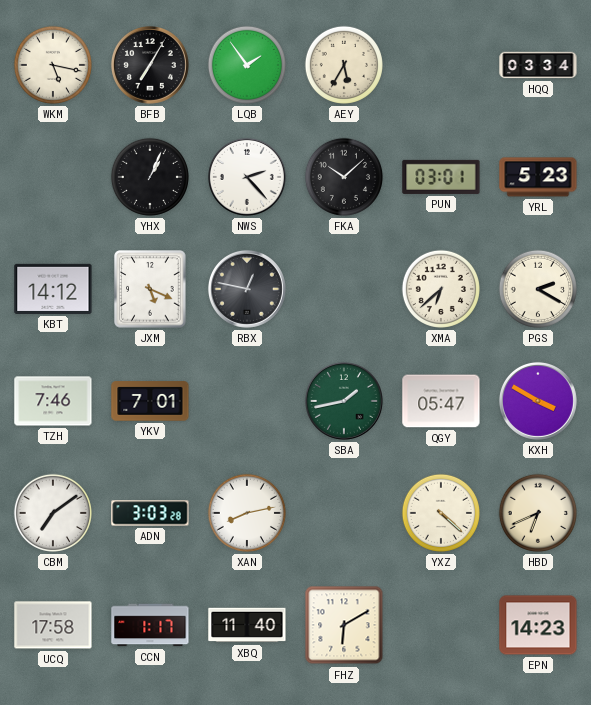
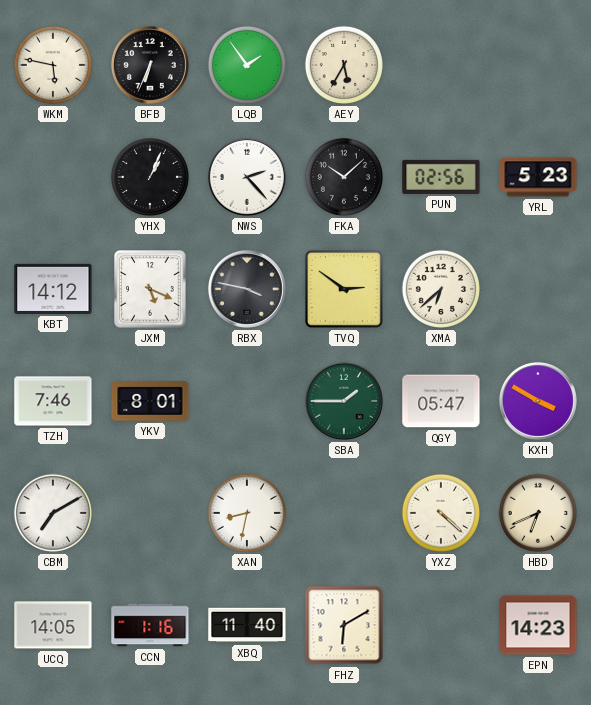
WKM: 5:17 -> 5:47 (53, 65)
BFB: 7:05 -> 6:34 (150, 65)
HQQ: 03:34 -> none (538, 65)
PUN: 03:01 -> 02:56 (441, 177)
RBX: 12:47 -> 3:47 (247, 289)
TVQ: none -> 2:51 (344, 289)
PGS: 2:20 -> none (538, 289)
YKV: 7:01 -> 8:01 (150, 401)
SBA: 1:43 -> 1:45 (344, 401)
CBM: 7:09 -> 7:10 (53, 513)
ADN: 3:03 -> none (150, 513)
XAN: 8:13 -> 8:32 (247, 513)
UCQ: 17:58 -> 14:05 (53, 625)
CCN: 1:17 -> 1:16 (150, 625)
